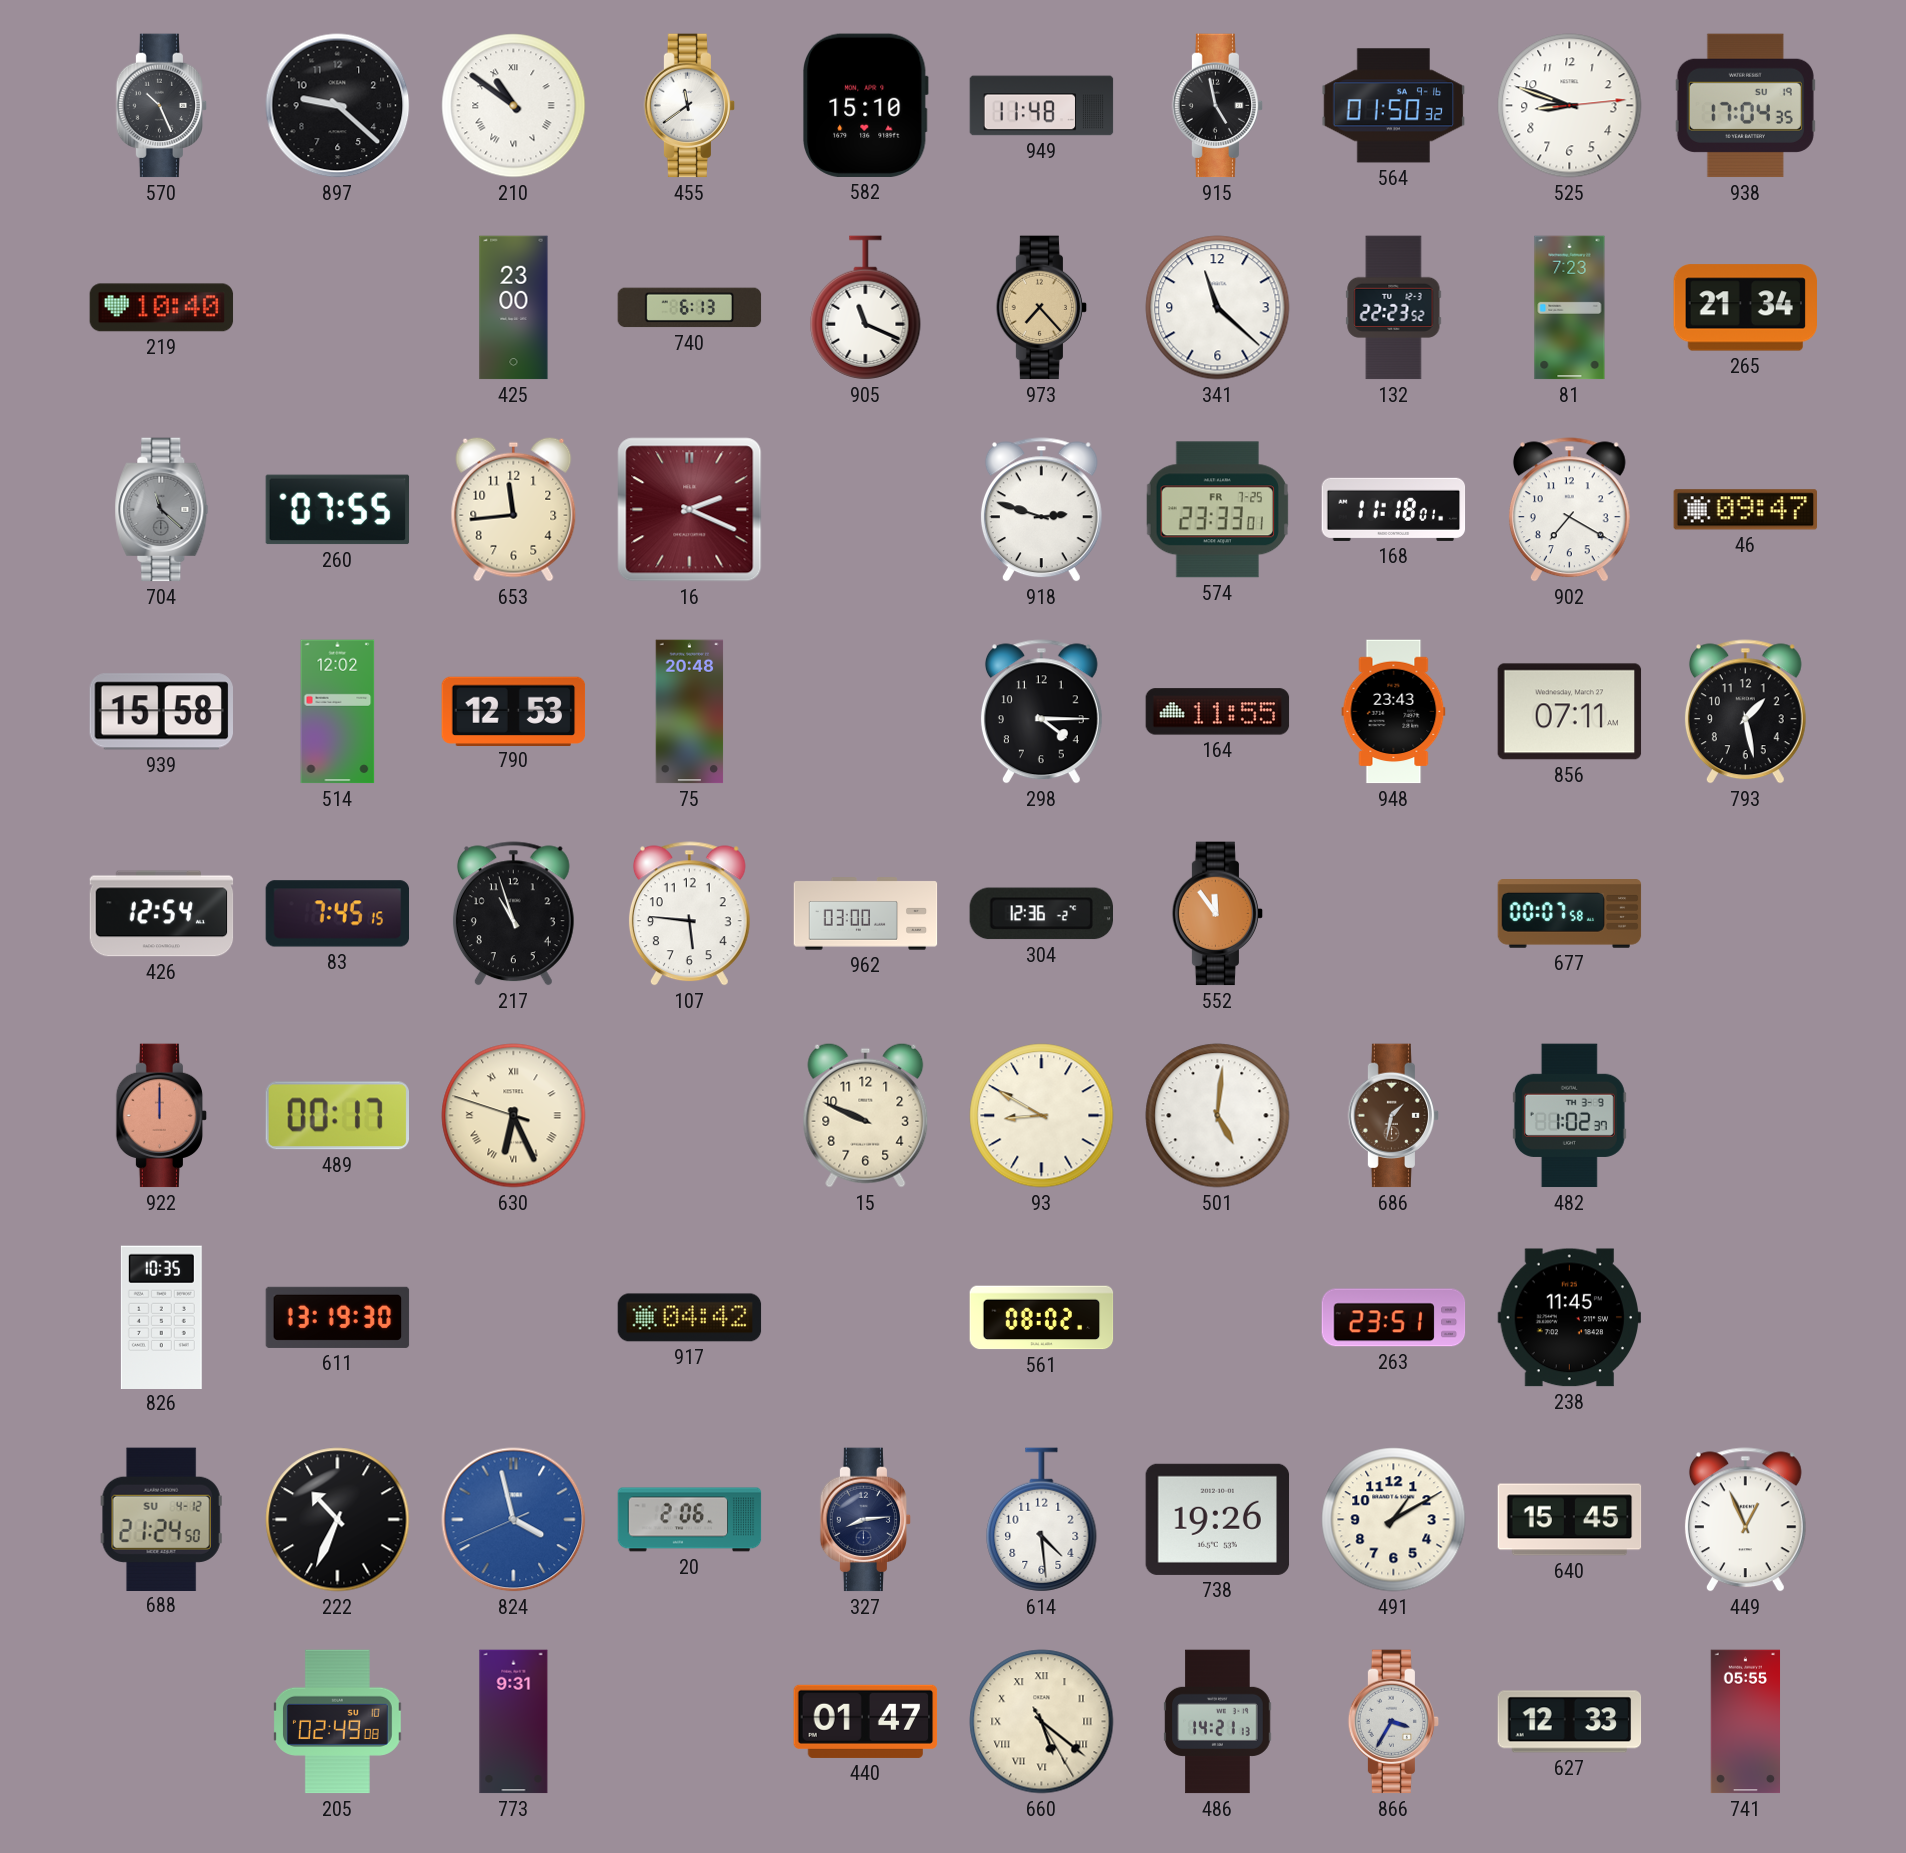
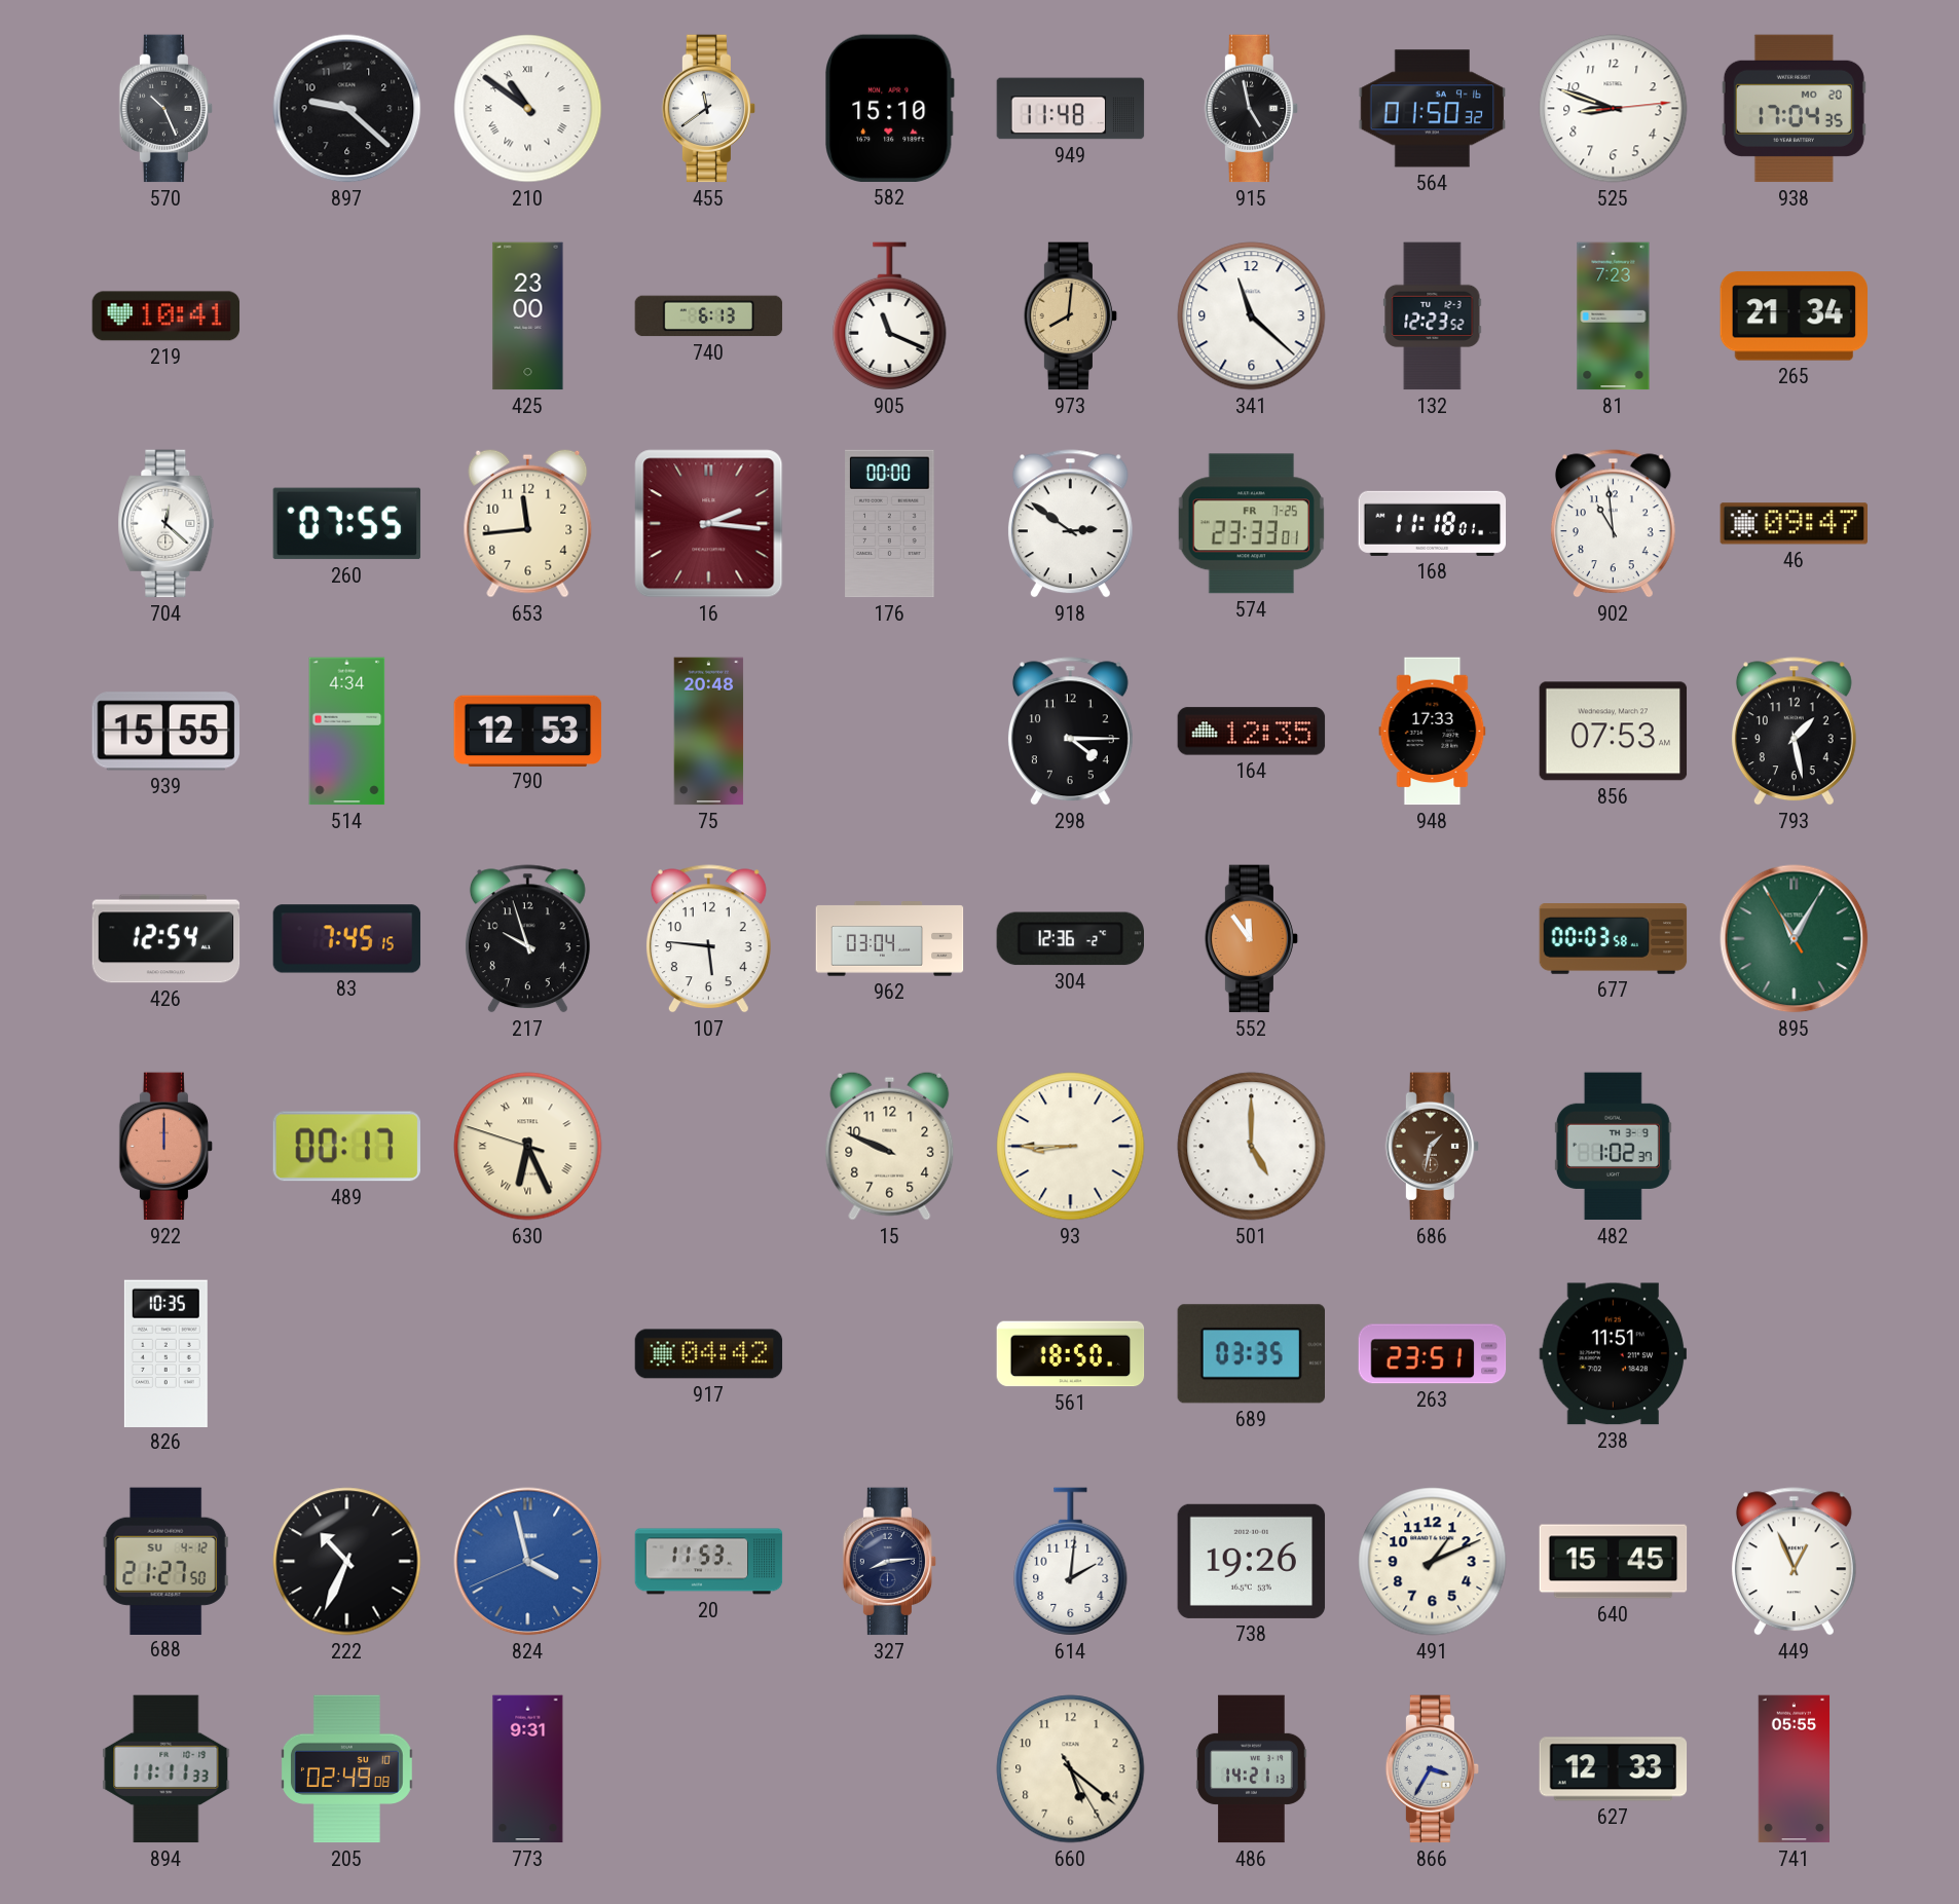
938 date: SU 19 -> MO 20 (1794, 109)
219: 10:40 -> 10:41 (167, 316)
973: 7:23 -> 8:01 (1071, 316)
132: 22:23 -> 12:23 (1433, 316)
704: 11:22 -> 12:22 (167, 524)
704 dial: grey -> white (167, 524)
16: 2:19 -> 2:16 (709, 524)
176: none -> 00:00 (890, 524)
918: 2:48 -> 2:51 (1070, 524)
902: 7:20 -> 10:59 (1613, 524)
939: 15:58 -> 15:55 (165, 732)
514: 12:02 -> 4:34 (347, 732)
164: 11:55 -> 12:35 (1252, 732)
948: 23:43 -> 17:33 (1433, 732)
856: 07:11 -> 07:53 (1614, 732)
217: 10:57 -> 9:57 (527, 939)
962: 03:00 -> 03:04 (890, 939)
677: 00:07 -> 00:03 (1614, 939)
895: none -> 11:04 (1795, 939)
93: 8:50 -> 8:45 (1071, 1147)
501: 5:01 -> 5:00 (1252, 1147)
611: 13:19 -> none (338, 1317)
561: 08:02 -> 18:50 (1071, 1354)
689: none -> 03:35 (1251, 1354)
238: 11:45 -> 11:51 (1613, 1354)
688: 21:24 -> 21:27 (165, 1561)
20: 2:06 -> 11:53 (709, 1562)
614: 4:29 -> 2:01 (1071, 1562)
491: 1:10 -> 1:11 (1433, 1562)
894: none -> 11:11 (167, 1769)
440: 01:47 -> none (866, 1721)
660 numerals: Roman -> Arabic (1071, 1769)
